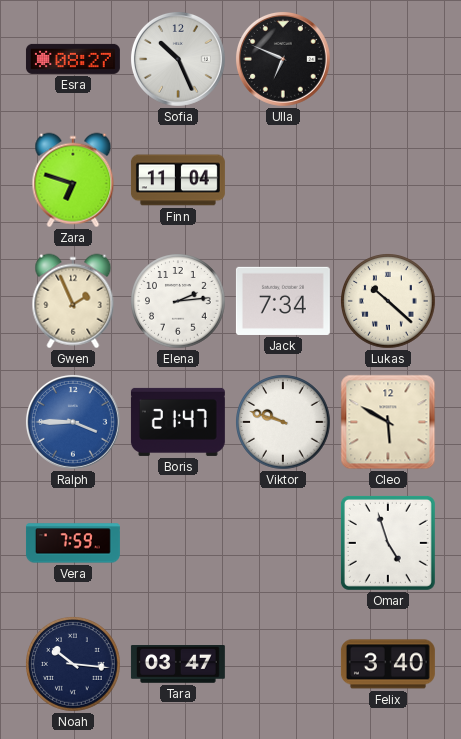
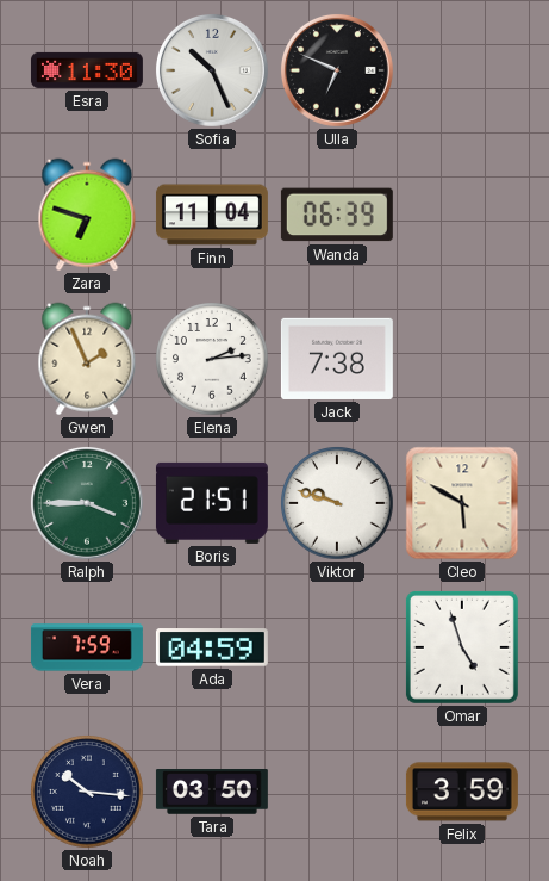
Esra: 08:27 -> 11:30 (87, 70)
Wanda: none -> 06:39 (337, 215)
Jack: 7:34 -> 7:38 (337, 359)
Lukas: 10:22 -> none (388, 301)
Ralph dial: blue -> green (87, 503)
Boris: 21:47 -> 21:51 (212, 503)
Ada: none -> 04:59 (212, 647)
Tara: 03:47 -> 03:50 (212, 793)
Felix: 3:40 -> 3:59 (462, 792)
